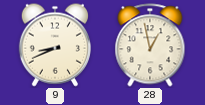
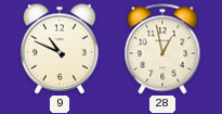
9: 8:41 -> 10:49 (60, 49)
